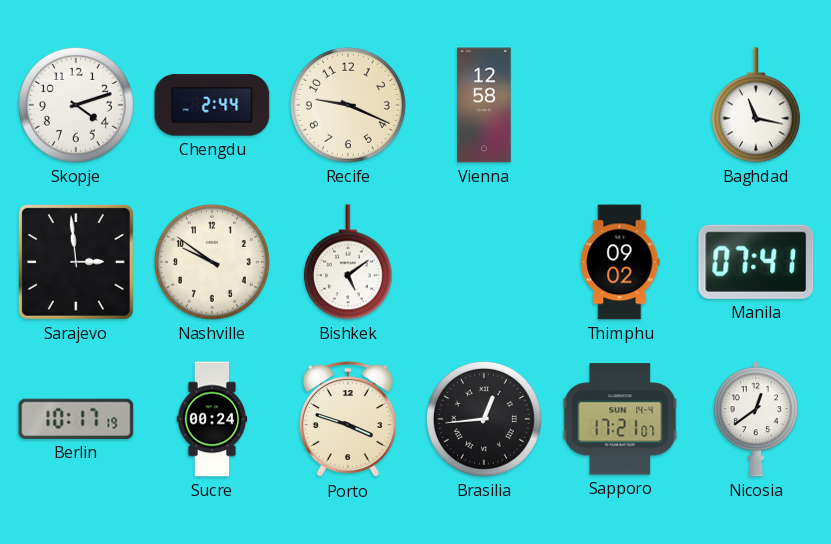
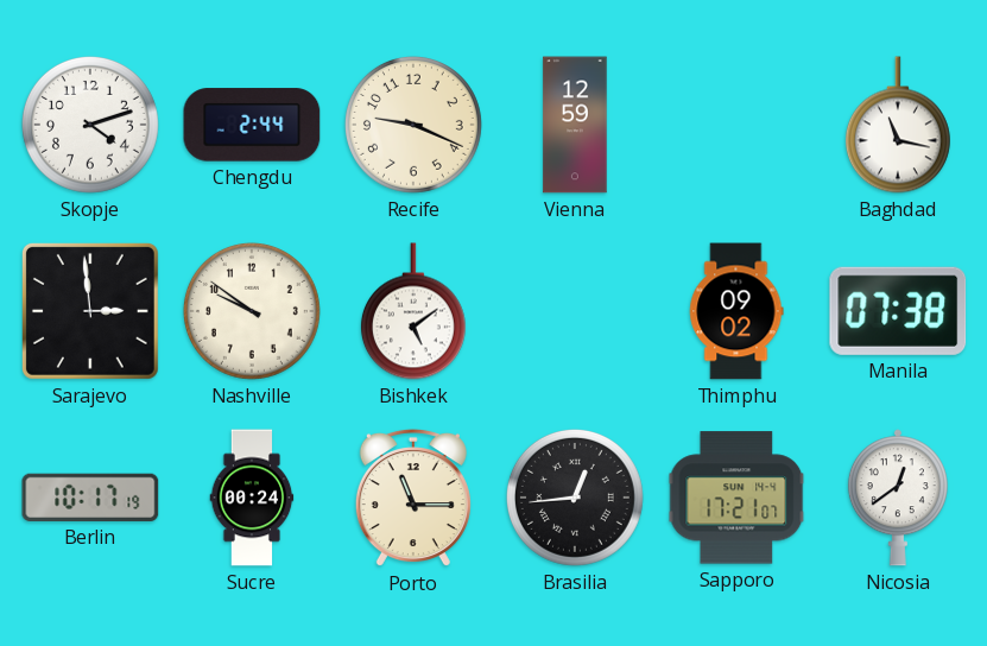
Vienna: 12:58 -> 12:59 (575, 125)
Manila: 07:41 -> 07:38 (898, 311)
Porto: 3:48 -> 11:15 (413, 498)
